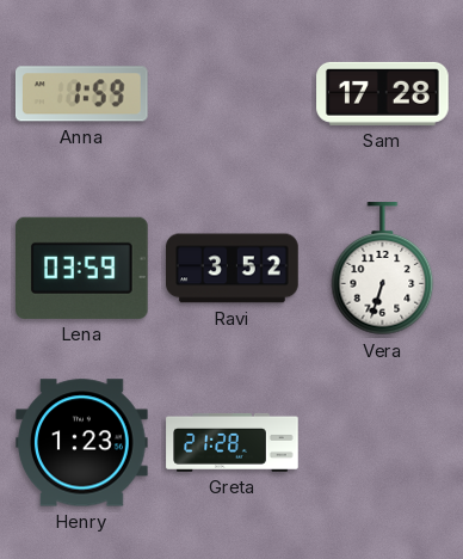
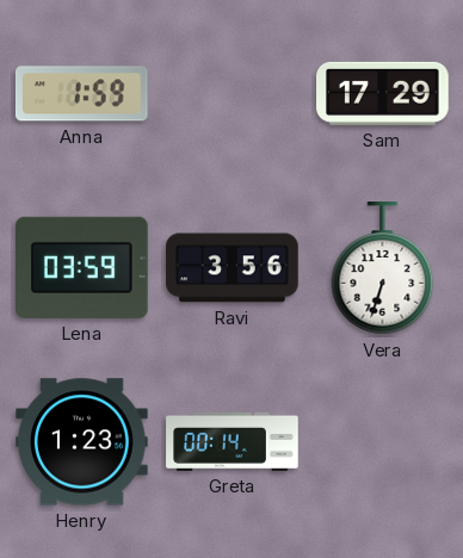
Sam: 17:28 -> 17:29 (383, 93)
Ravi: 3:52 -> 3:56 (233, 268)
Greta: 21:28 -> 00:14 (233, 441)
